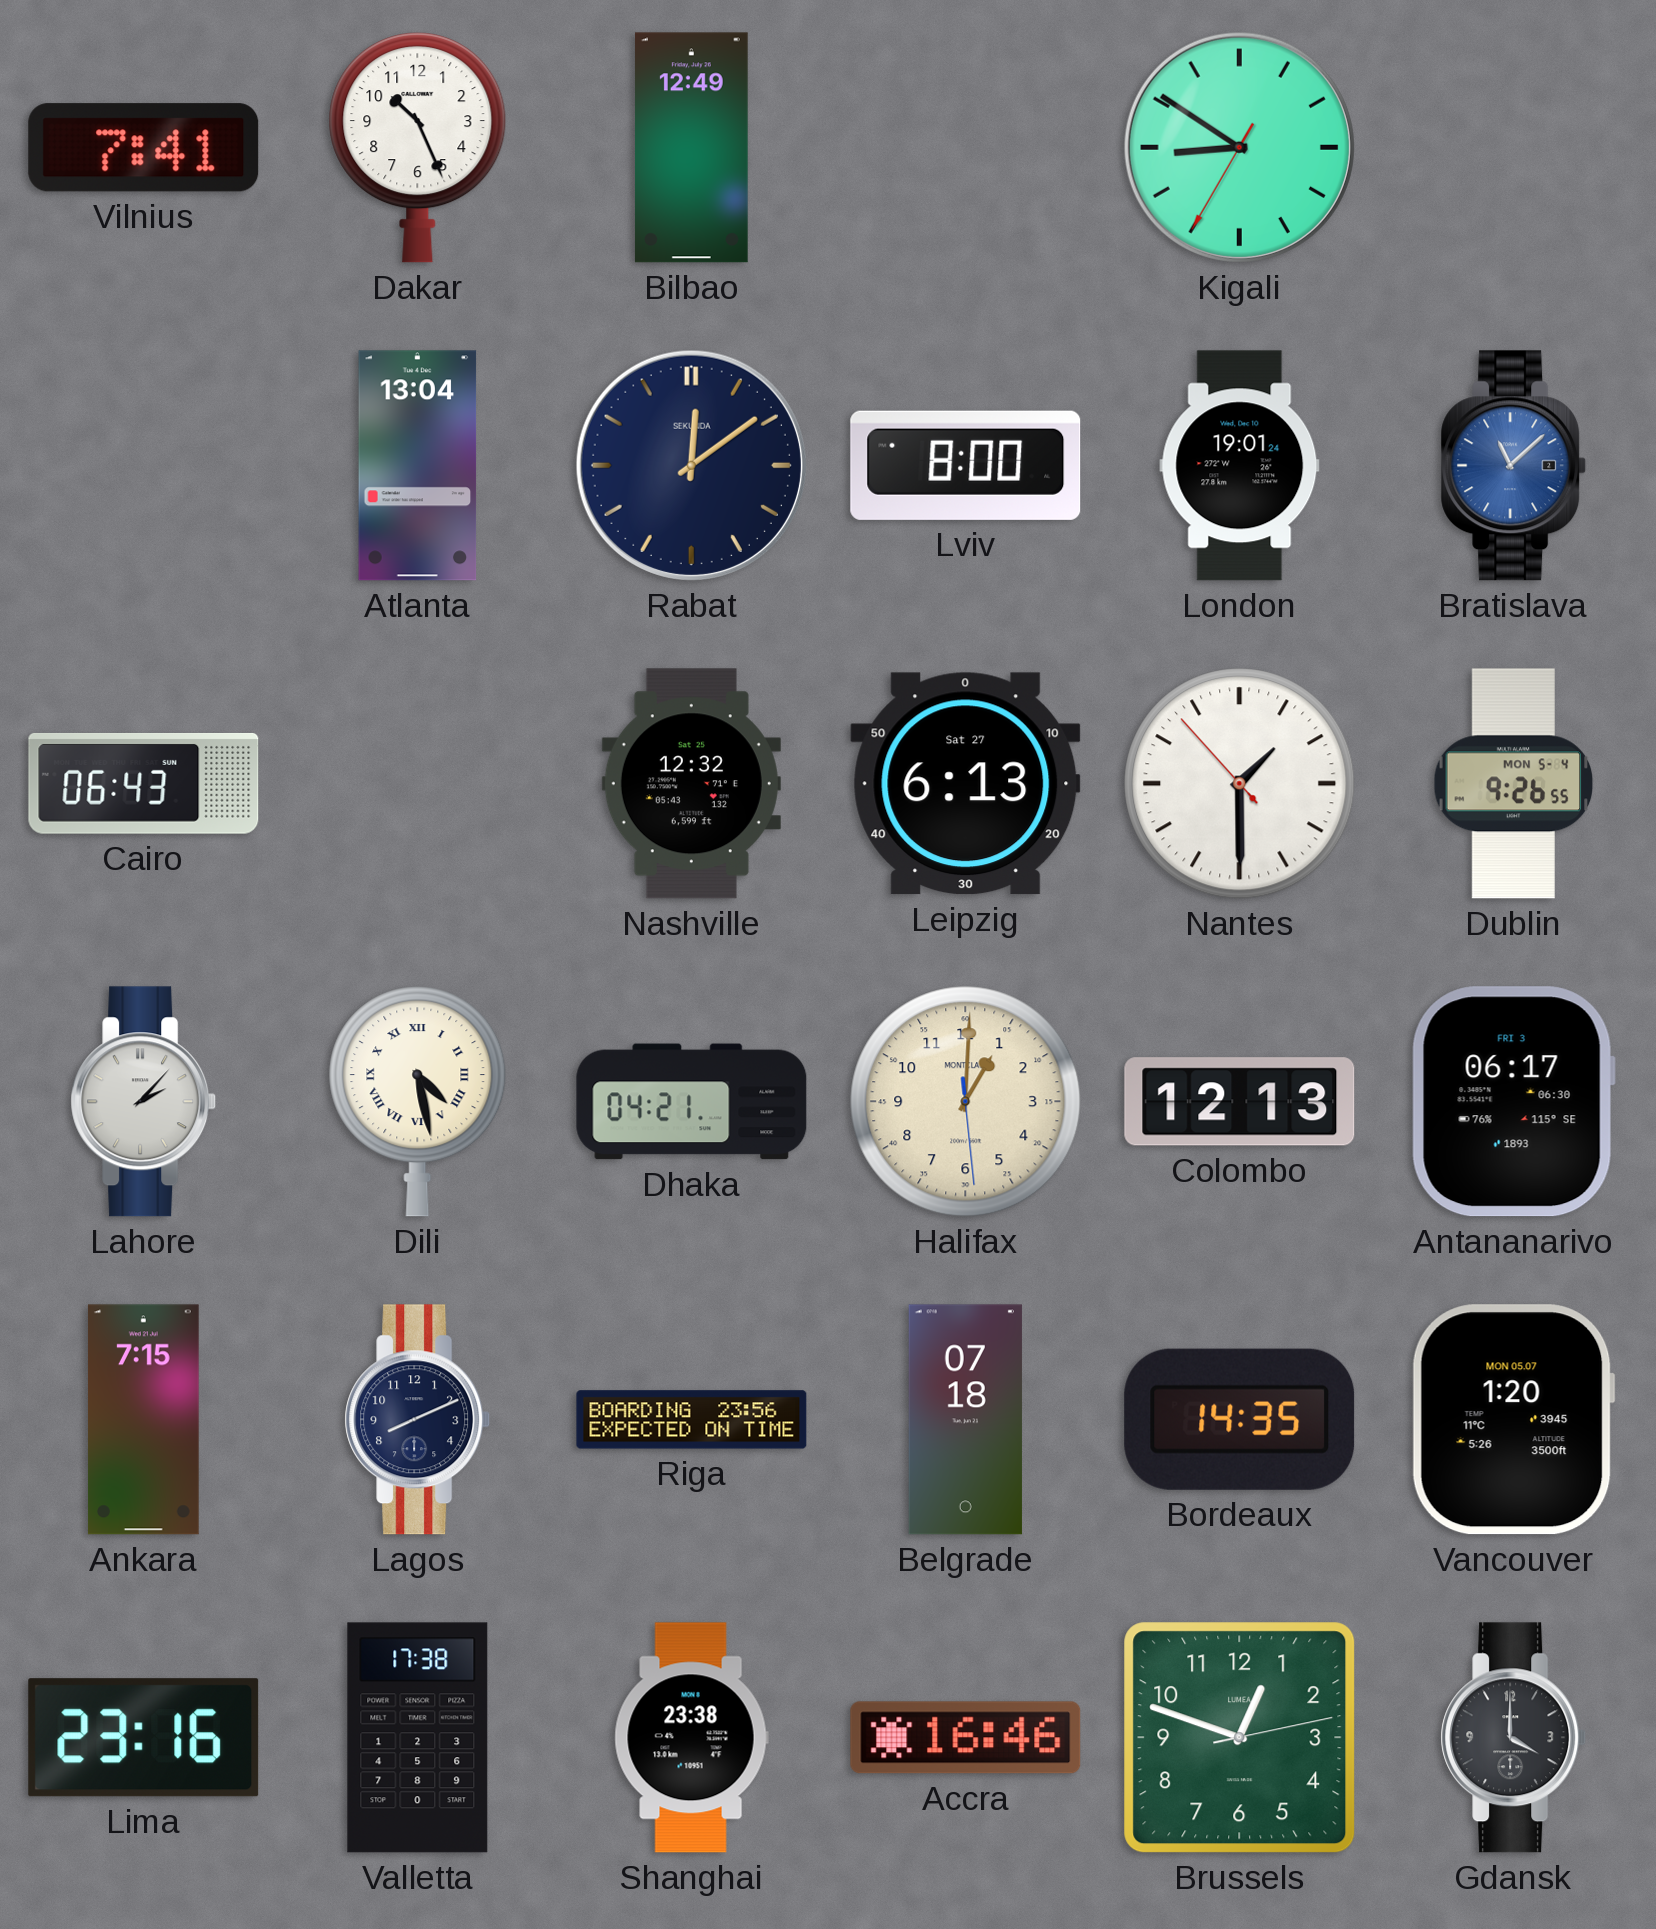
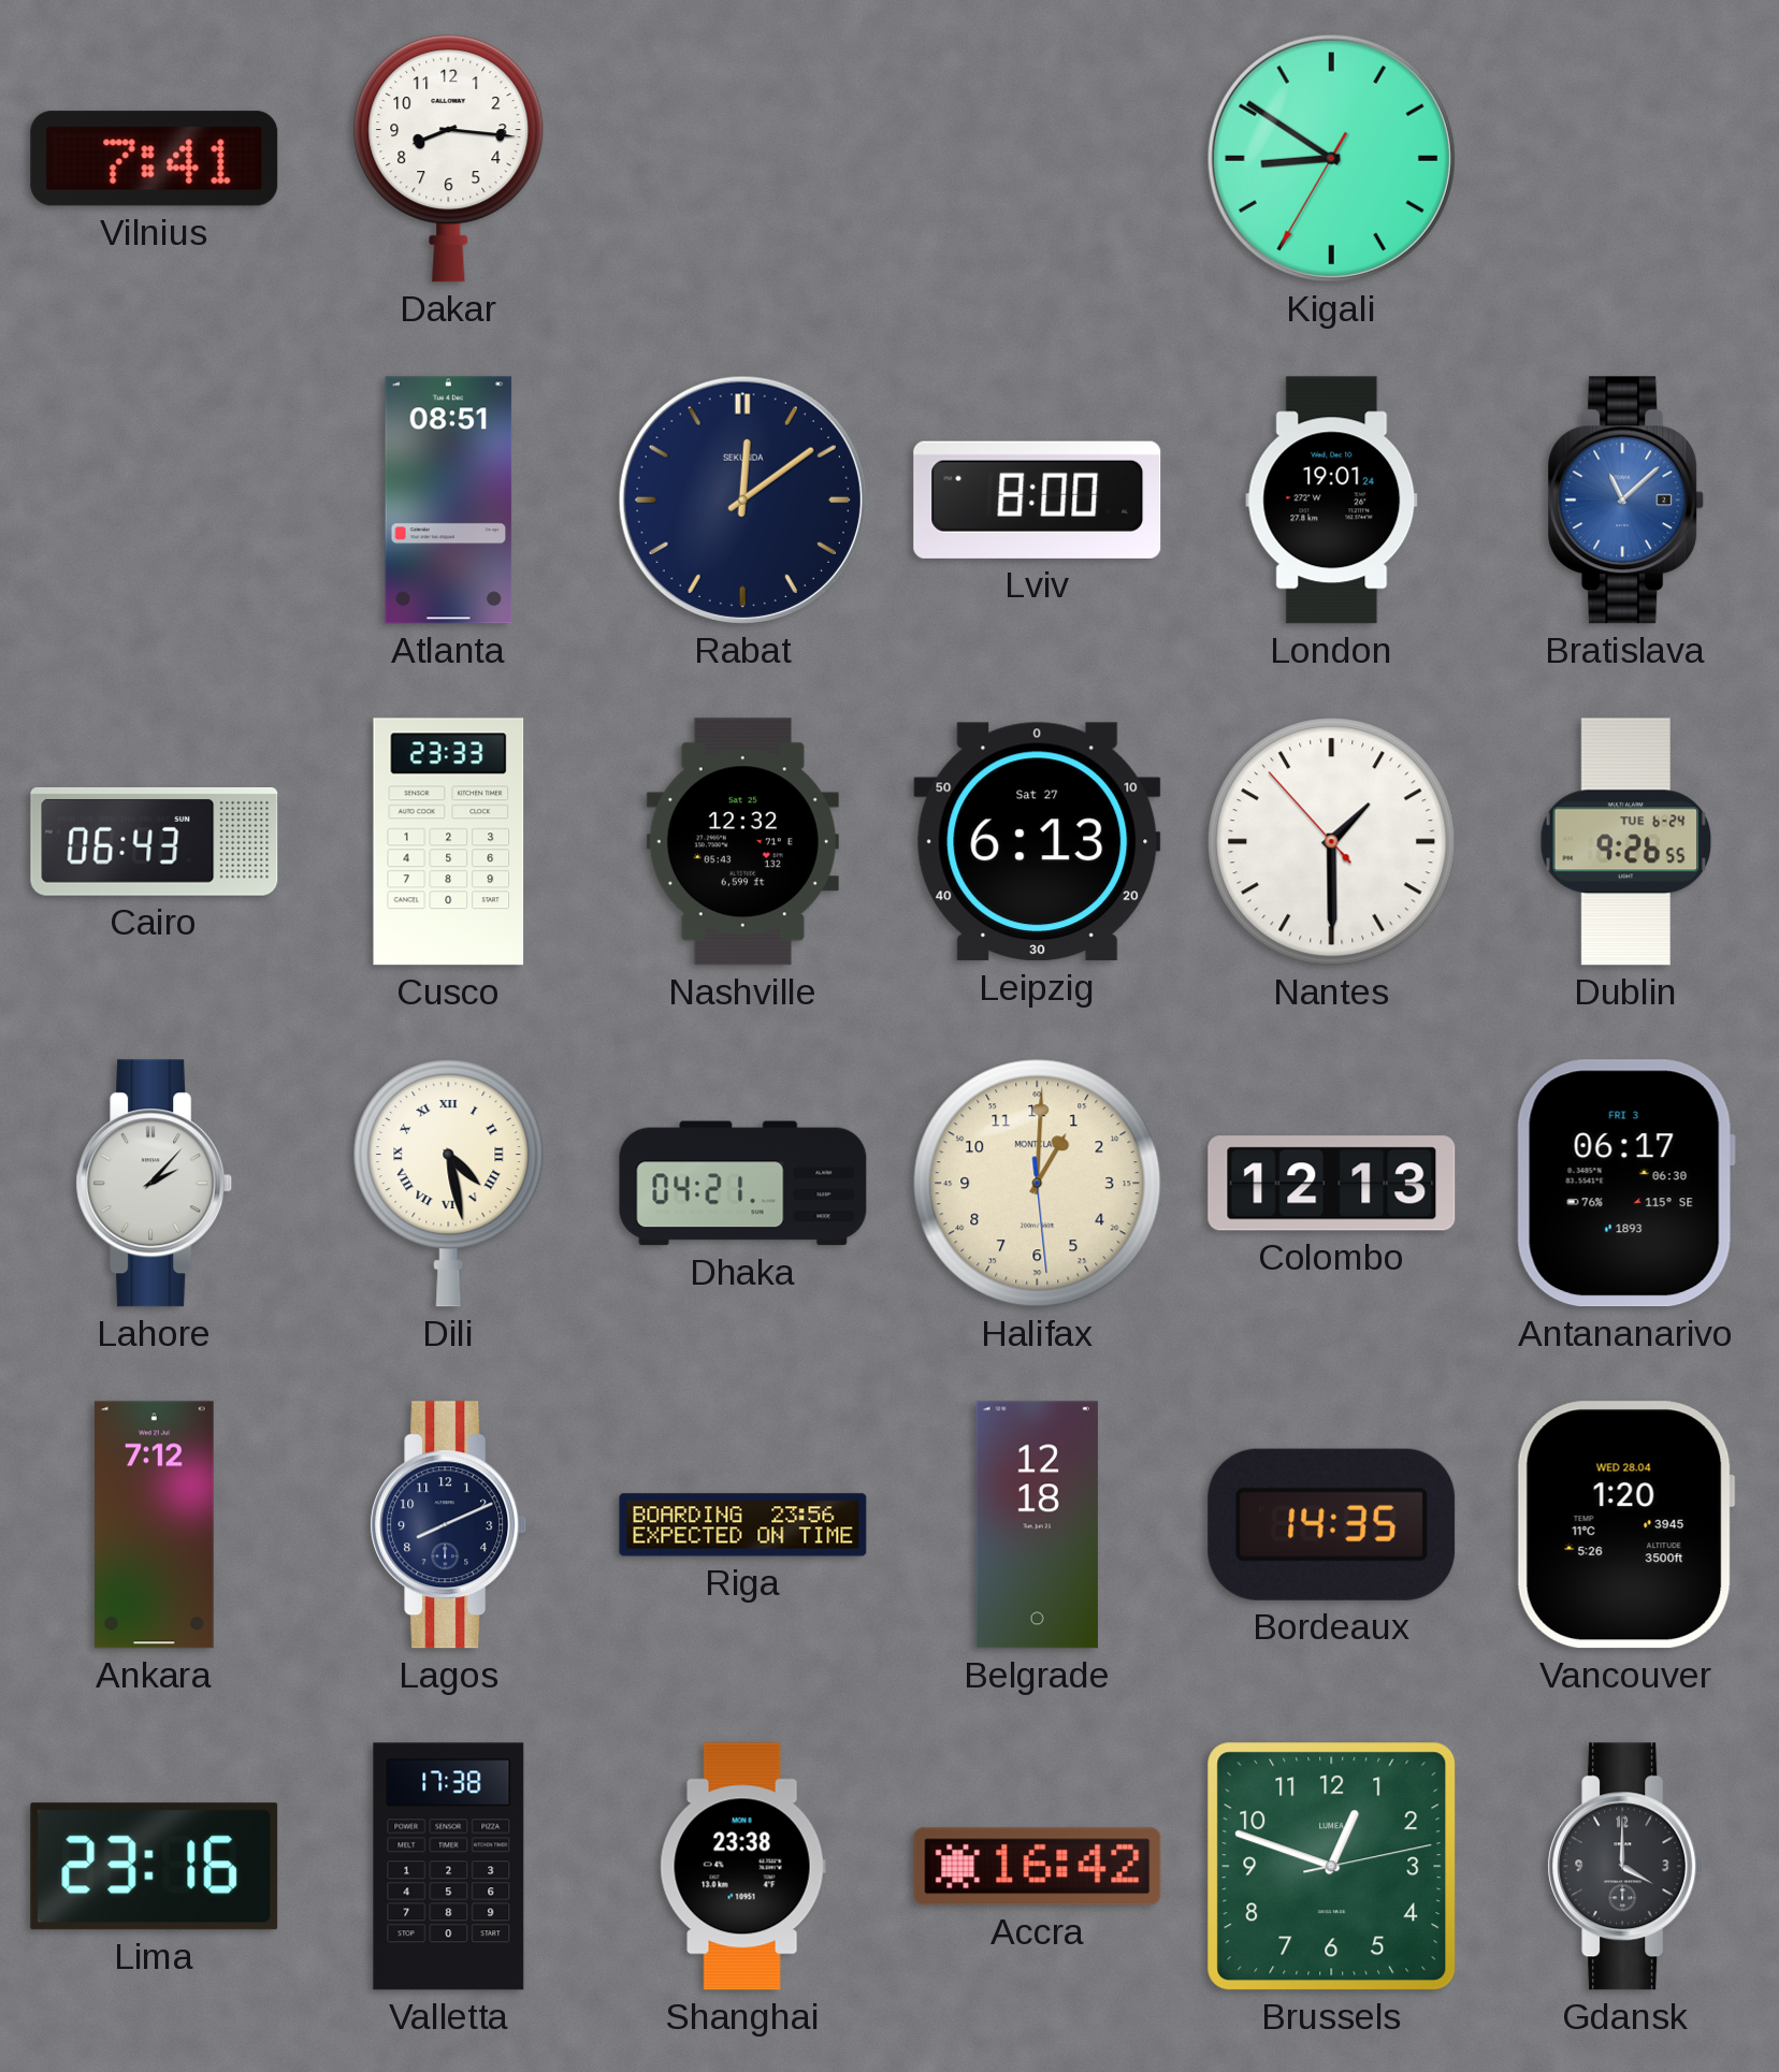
Dakar: 10:26 -> 8:16 (449, 159)
Bilbao: 12:49 -> none (691, 148)
Atlanta: 13:04 -> 08:51 (449, 501)
Cusco: none -> 23:33 (449, 842)
Dublin date: MON 5-4 -> TUE 6-24 (1626, 842)
Ankara: 7:15 -> 7:12 (154, 1525)
Belgrade: 07:18 -> 12:18 (1037, 1525)
Vancouver date: MON 05.07 -> WED 28.04 (1625, 1525)
Accra: 16:46 -> 16:42 (1038, 1867)
